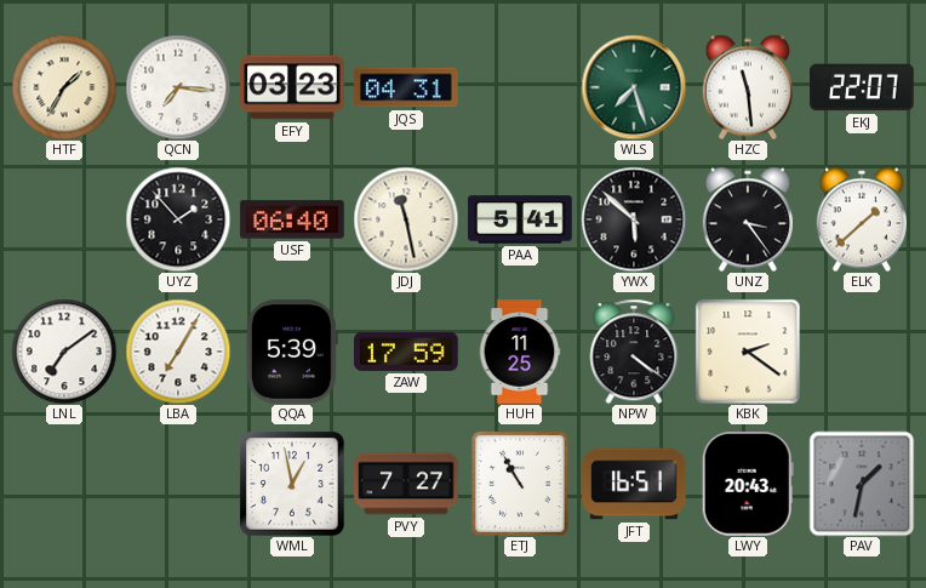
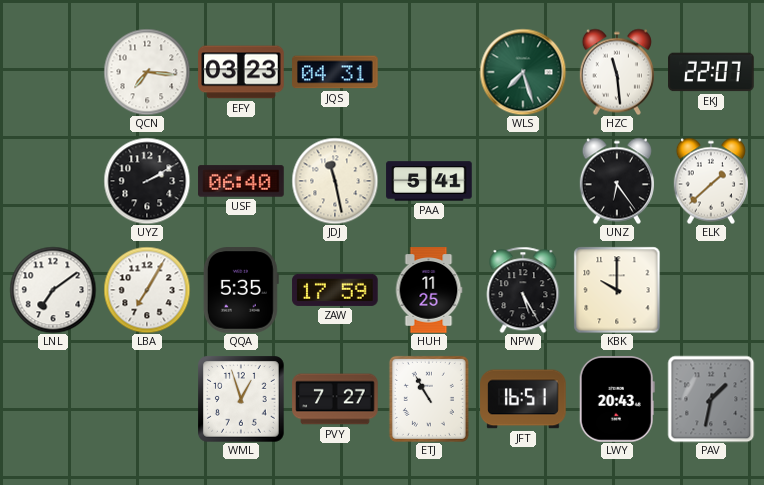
HTF: 1:35 -> none (64, 87)
UYZ: 1:53 -> 2:10 (147, 181)
YWX: 5:52 -> none (634, 219)
UNZ: 3:24 -> 6:24 (617, 181)
QQA: 5:39 -> 5:35 (241, 290)
NPW: 4:21 -> 5:25 (523, 290)
KBK: 2:21 -> 10:00 (617, 290)
WML: 12:58 -> 12:57 (242, 400)
